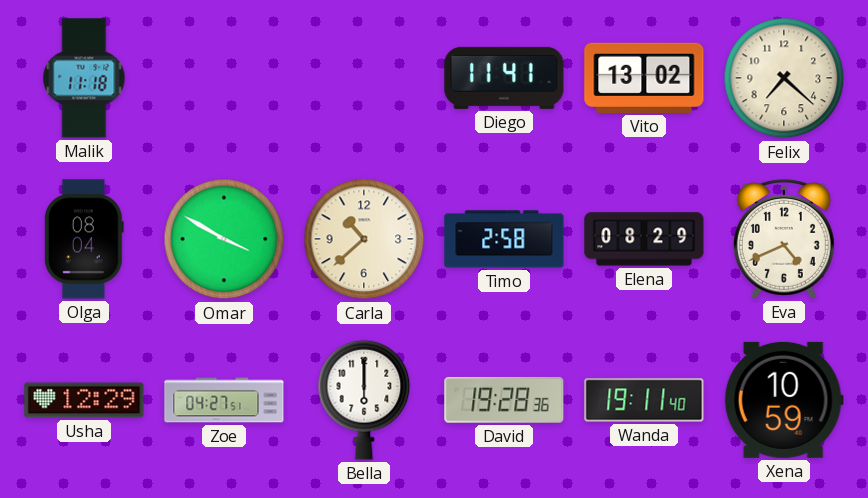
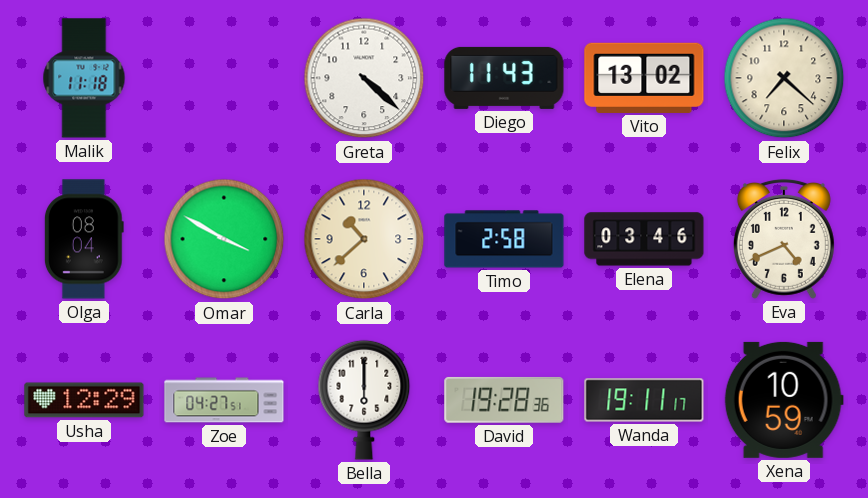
Greta: none -> 4:22 (364, 78)
Diego: 11:41 -> 11:43 (504, 78)
Elena: 08:29 -> 03:46 (644, 239)
Wanda: 19:11:40 -> 19:11:17 (644, 400)
